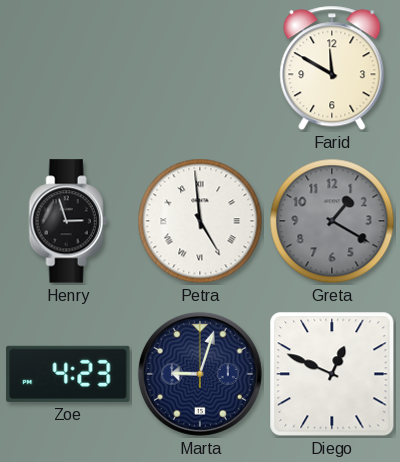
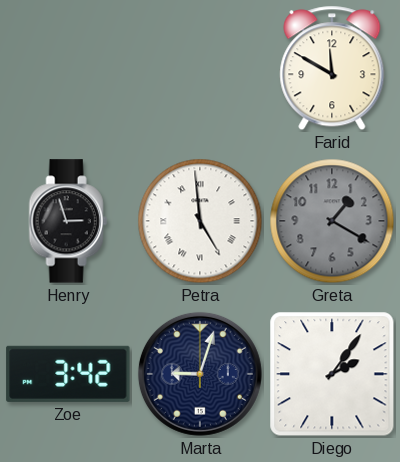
Zoe: 4:23 -> 3:42 (68, 374)
Diego: 12:49 -> 2:06 (332, 374)
